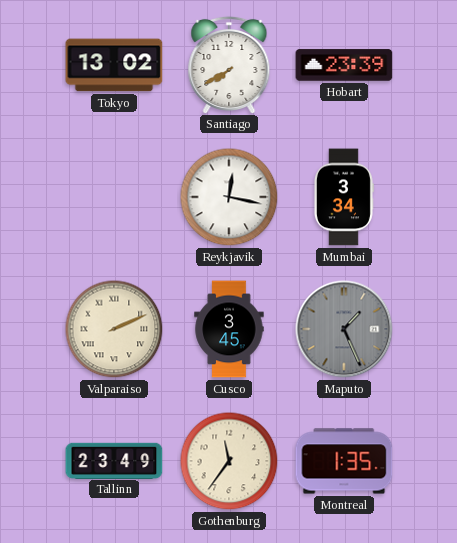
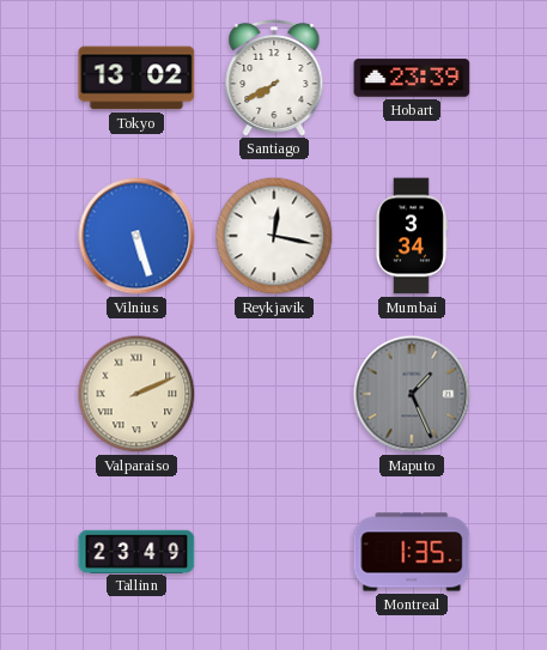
Vilnius: none -> 5:27 (136, 236)
Cusco: 3:45 -> none (229, 329)
Gothenburg: 11:36 -> none (229, 461)
